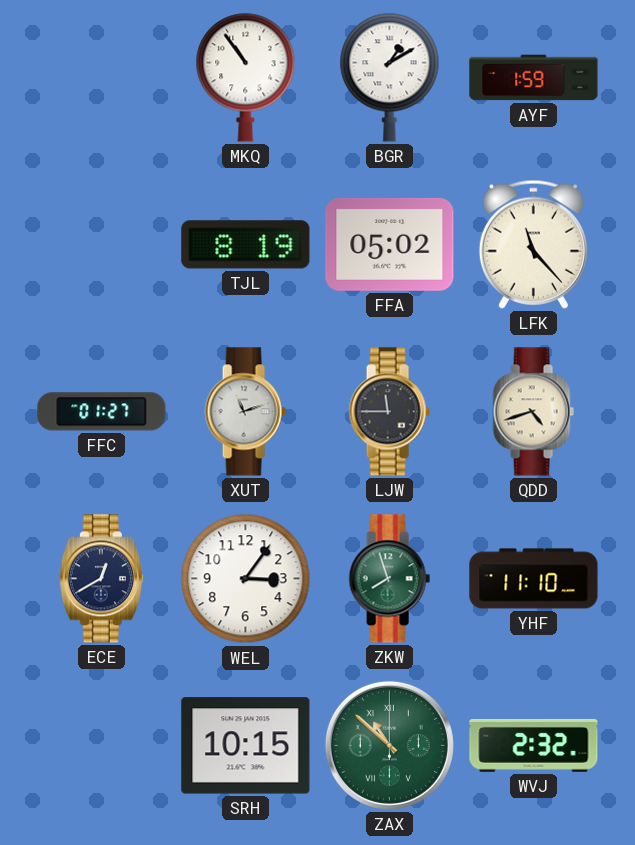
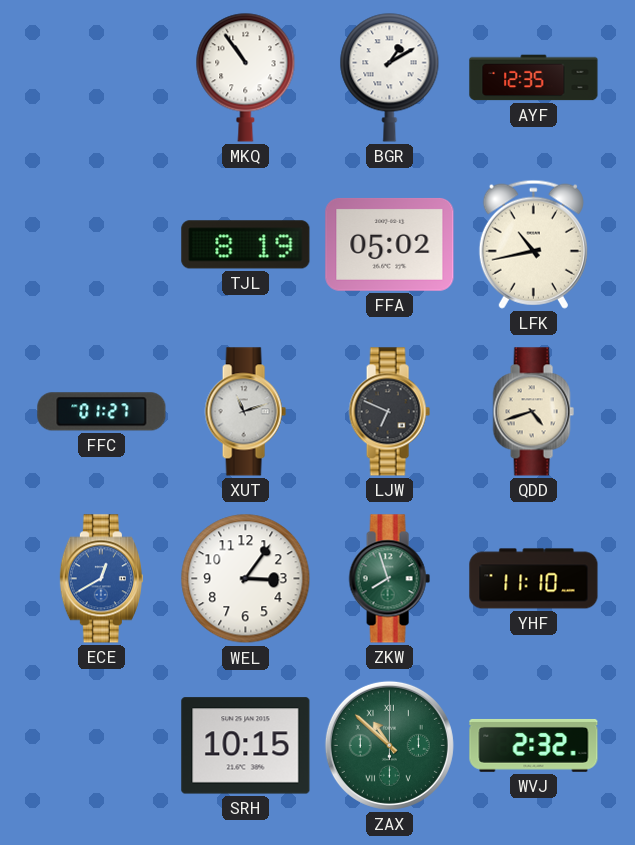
AYF: 1:59 -> 12:35 (534, 78)
LFK: 11:23 -> 10:43 (533, 244)
LJW: 11:45 -> 6:49 (389, 412)
ECE dial: navy -> blue (101, 579)
